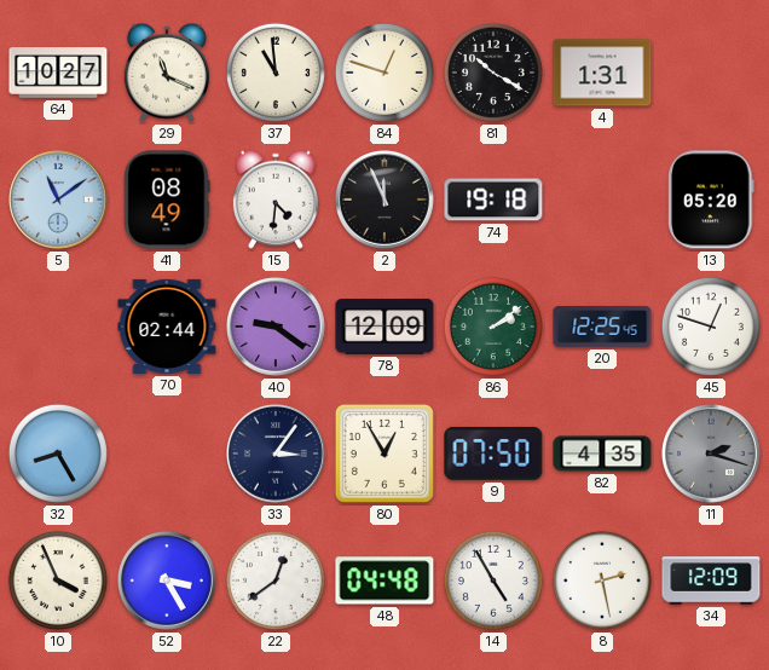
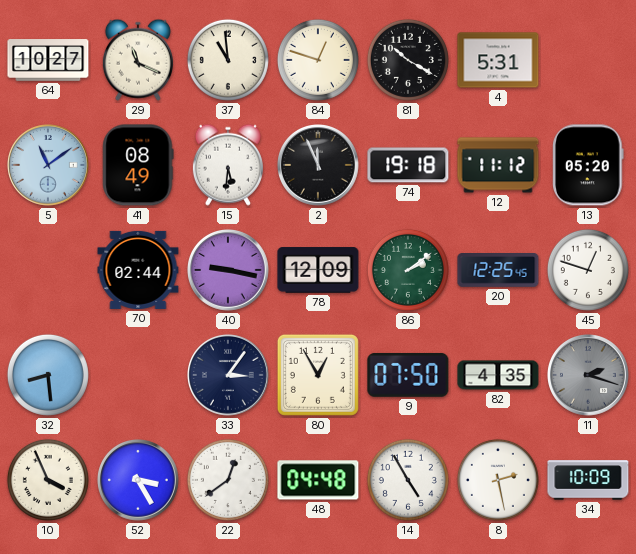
4: 1:31 -> 5:31 (498, 60)
15: 4:31 -> 5:31 (228, 165)
12: none -> 11:12 (498, 165)
40: 9:21 -> 9:17 (229, 271)
32: 8:25 -> 8:29 (48, 375)
34: 12:09 -> 10:09 (588, 480)
